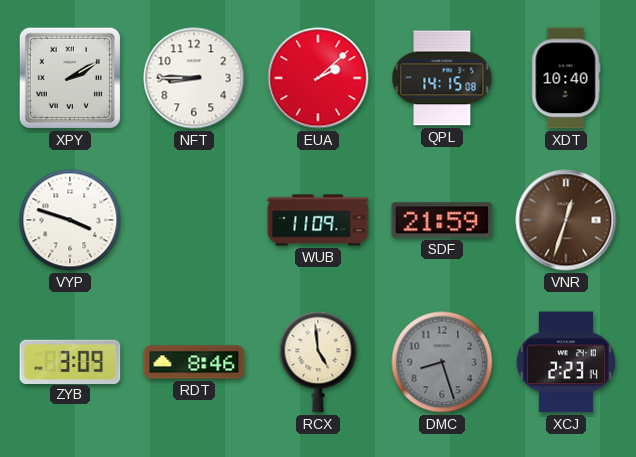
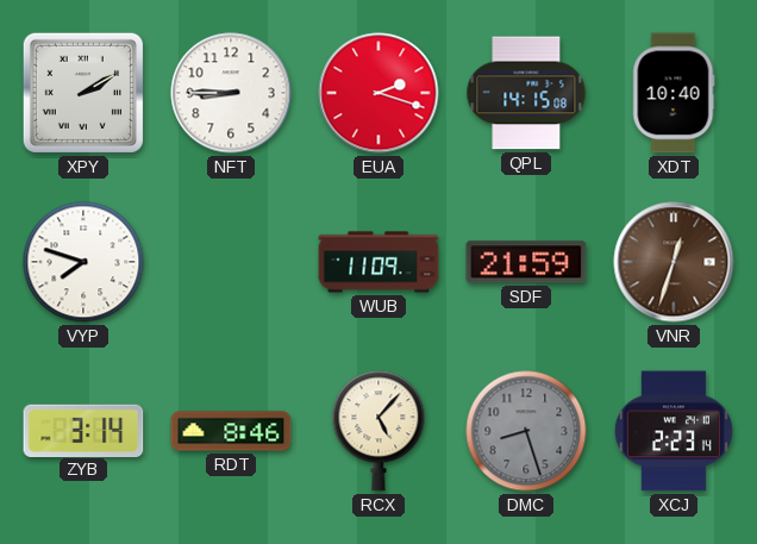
EUA: 2:08 -> 2:18 (378, 93)
VYP: 3:48 -> 7:48 (83, 262)
ZYB: 3:09 -> 3:14 (83, 430)
RCX: 4:59 -> 5:07 (378, 431)
